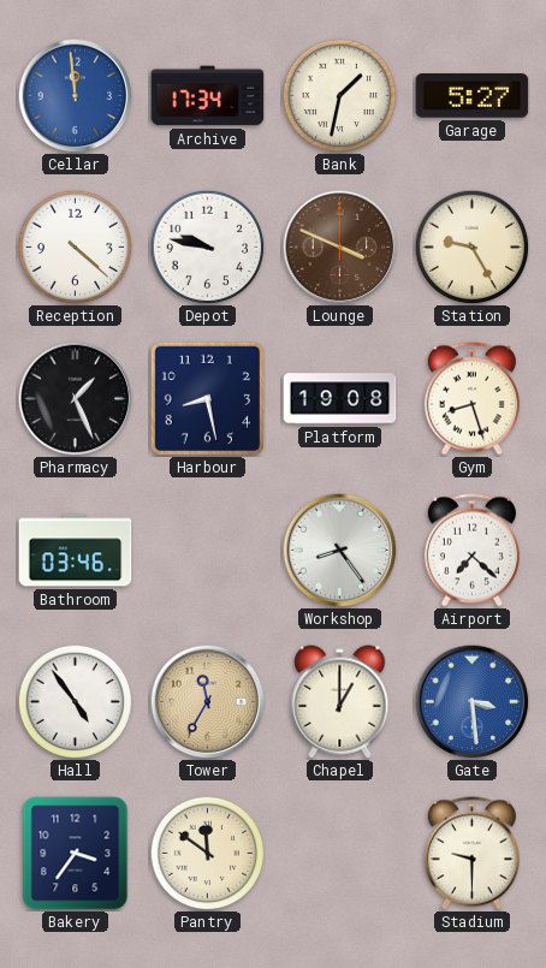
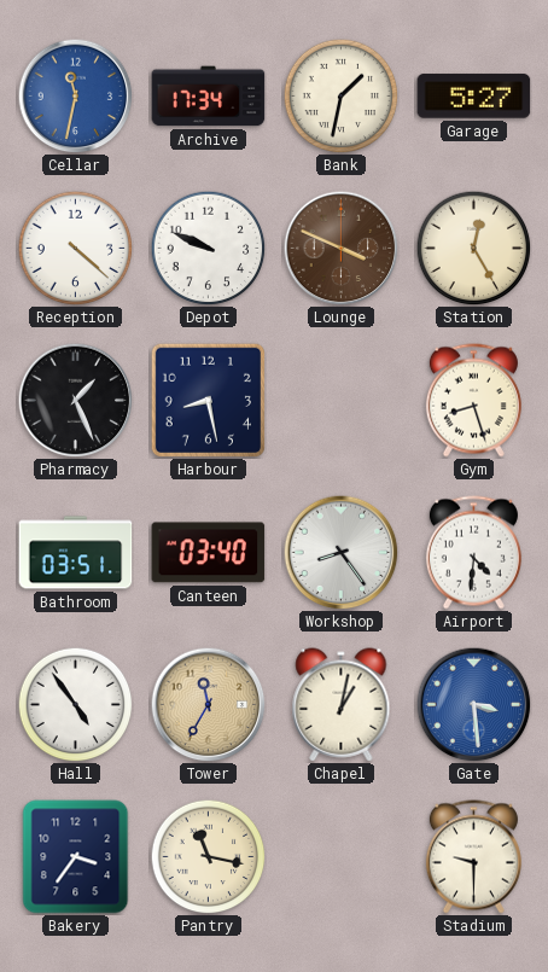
Cellar: 11:59 -> 11:32 (75, 95)
Depot: 9:47 -> 9:49 (208, 248)
Station: 9:25 -> 12:25 (473, 248)
Platform: 19:08 -> none (340, 399)
Bathroom: 03:46 -> 03:51 (76, 553)
Canteen: none -> 03:40 (209, 553)
Airport: 7:22 -> 4:31 (473, 553)
Chapel: 1:00 -> 1:02 (342, 705)
Pantry: 11:51 -> 11:17 (208, 856)
